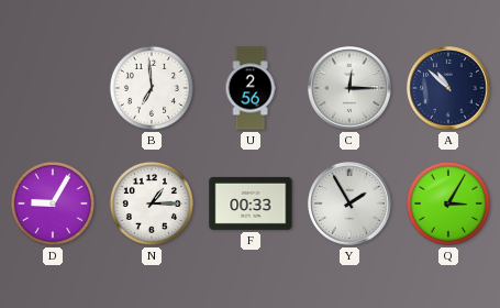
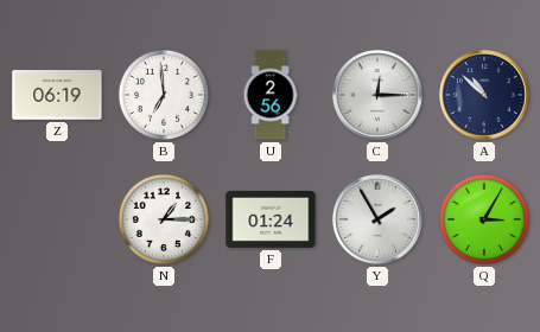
Z: none -> 06:19 (57, 95)
D: 9:05 -> none (53, 204)
F: 00:33 -> 01:24 (271, 219)
